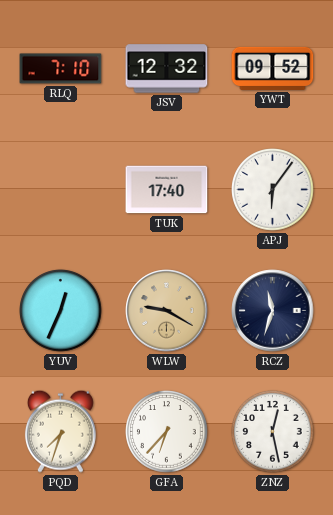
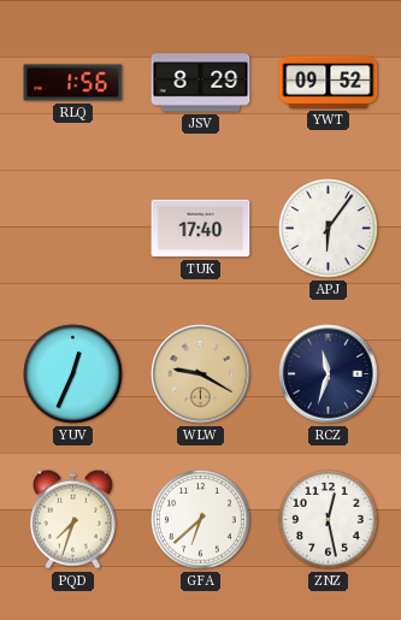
RLQ: 7:10 -> 1:56 (73, 83)
JSV: 12:32 -> 8:29 (201, 83)
GFA: 6:37 -> 6:38 (201, 520)
